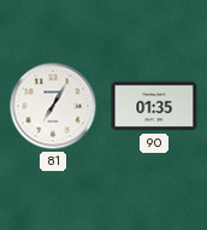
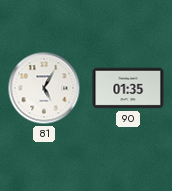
81: 7:05 -> 5:05 (44, 88)
